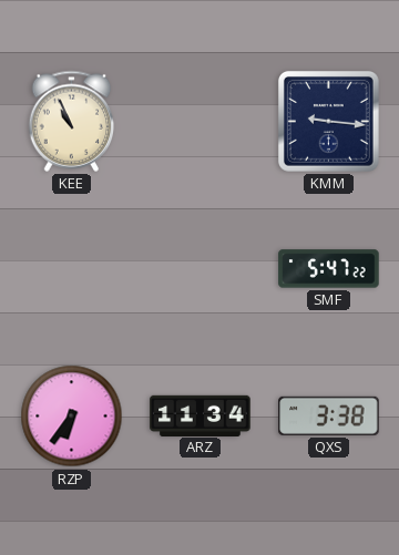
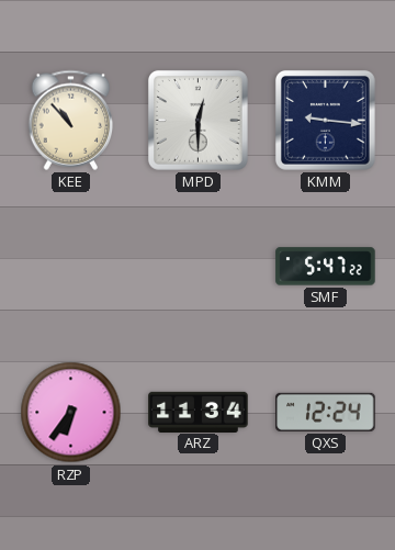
KEE: 10:56 -> 10:53 (71, 120)
MPD: none -> 12:30 (198, 120)
QXS: 3:38 -> 12:24 (326, 412)
